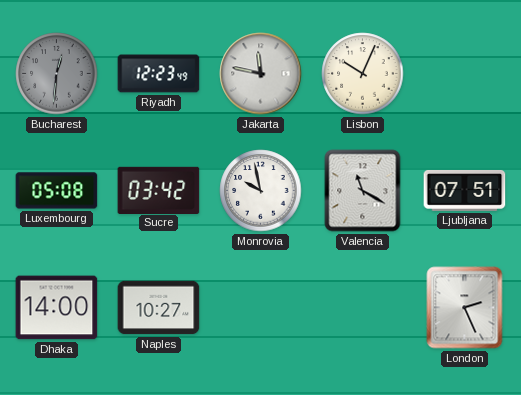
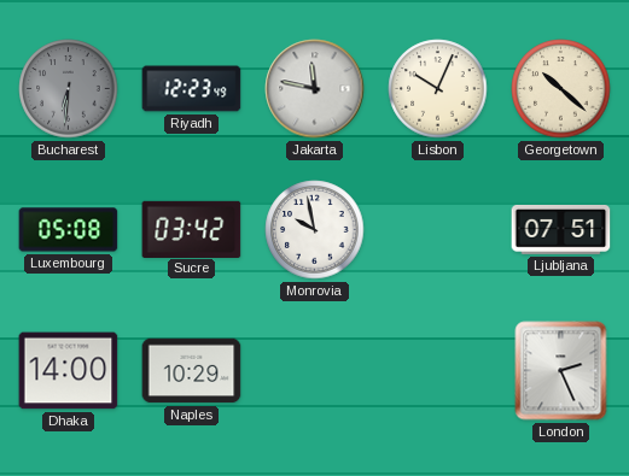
Bucharest: 12:31 -> 6:31 (69, 89)
Georgetown: none -> 10:22 (561, 89)
Valencia: 11:20 -> none (363, 191)
Naples: 10:27 -> 10:29 (192, 371)
